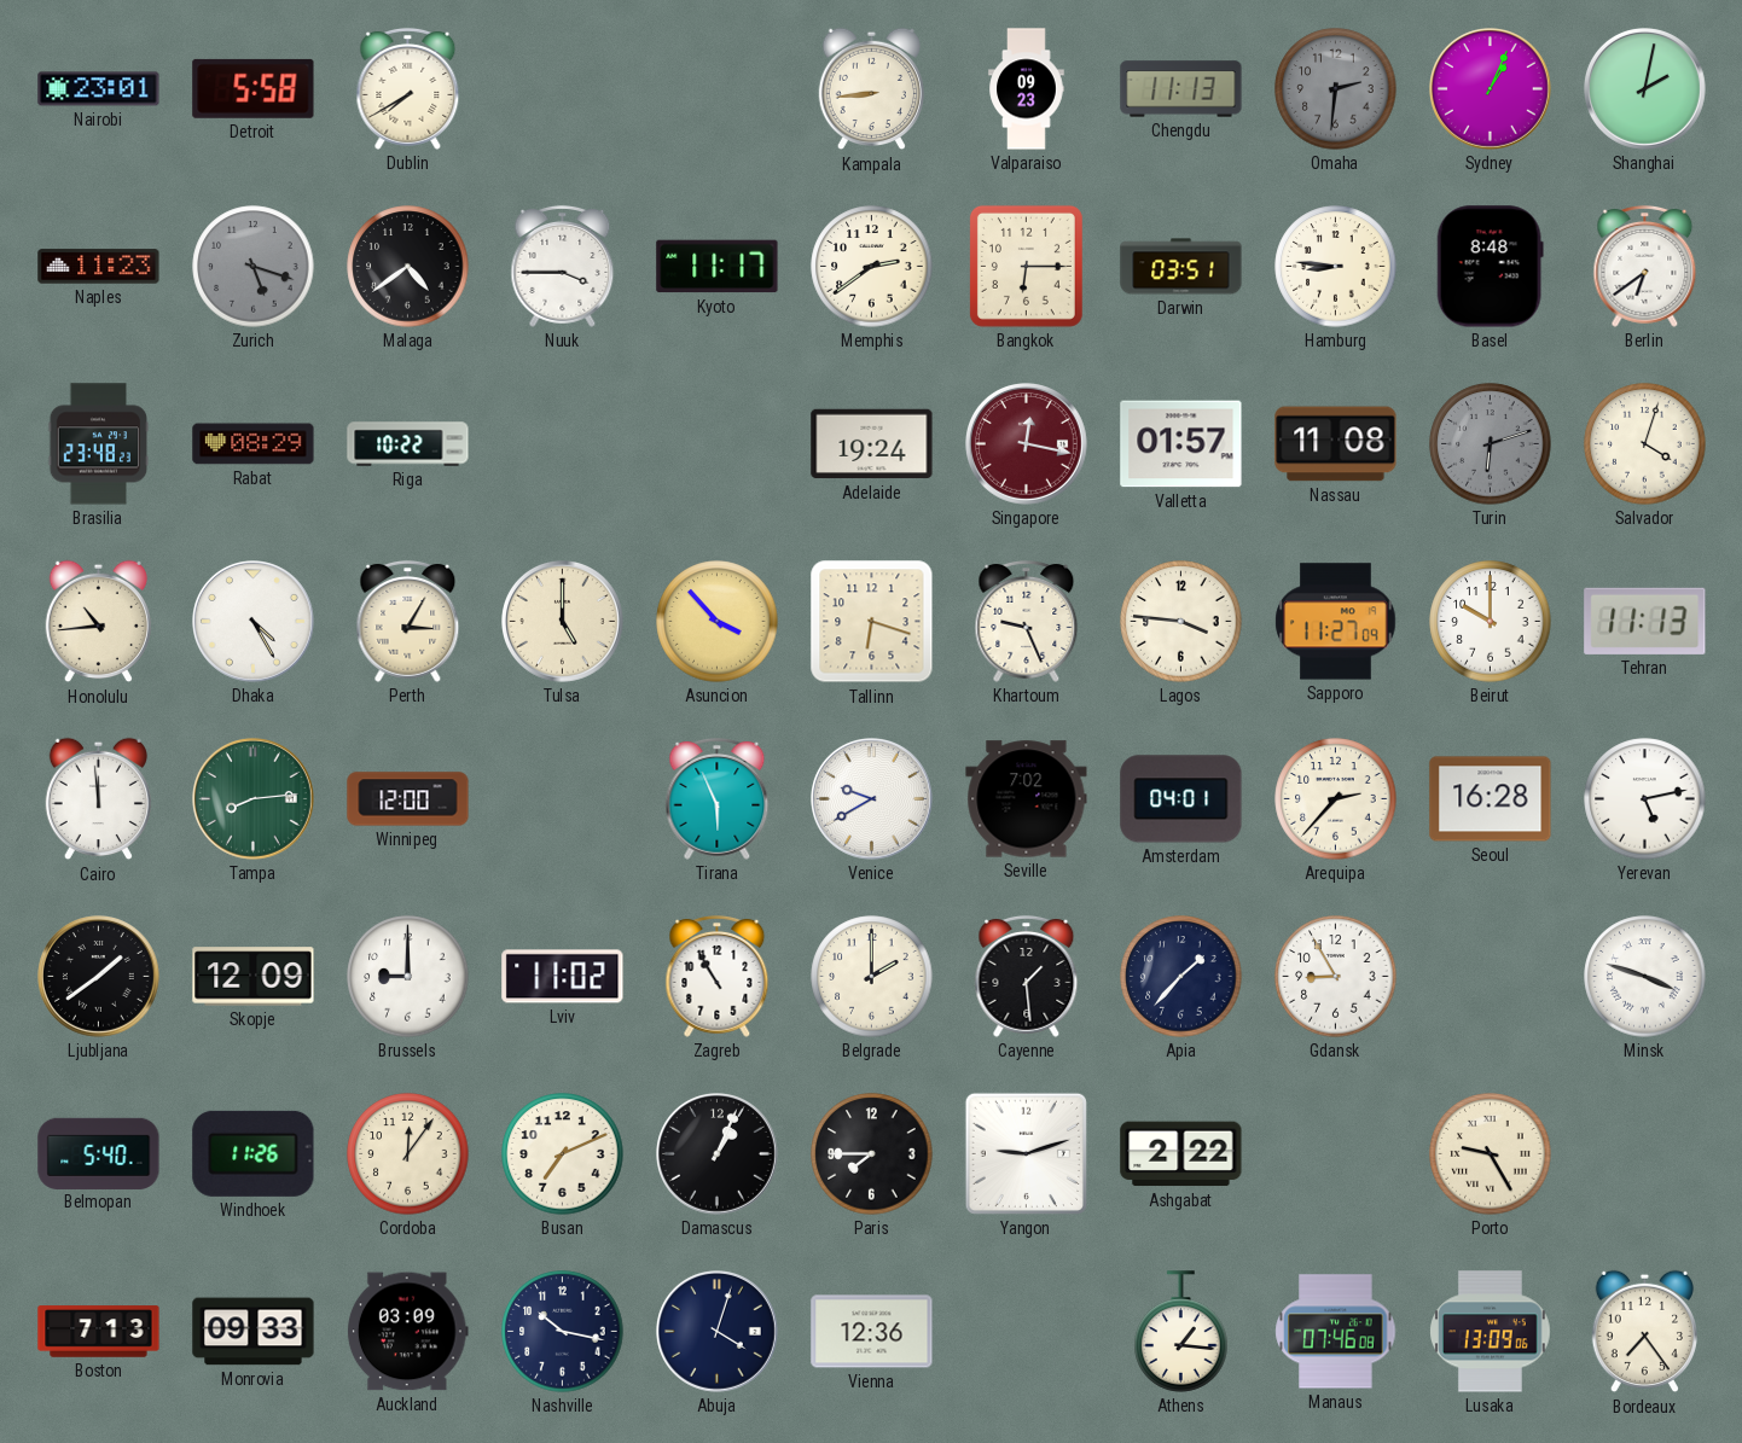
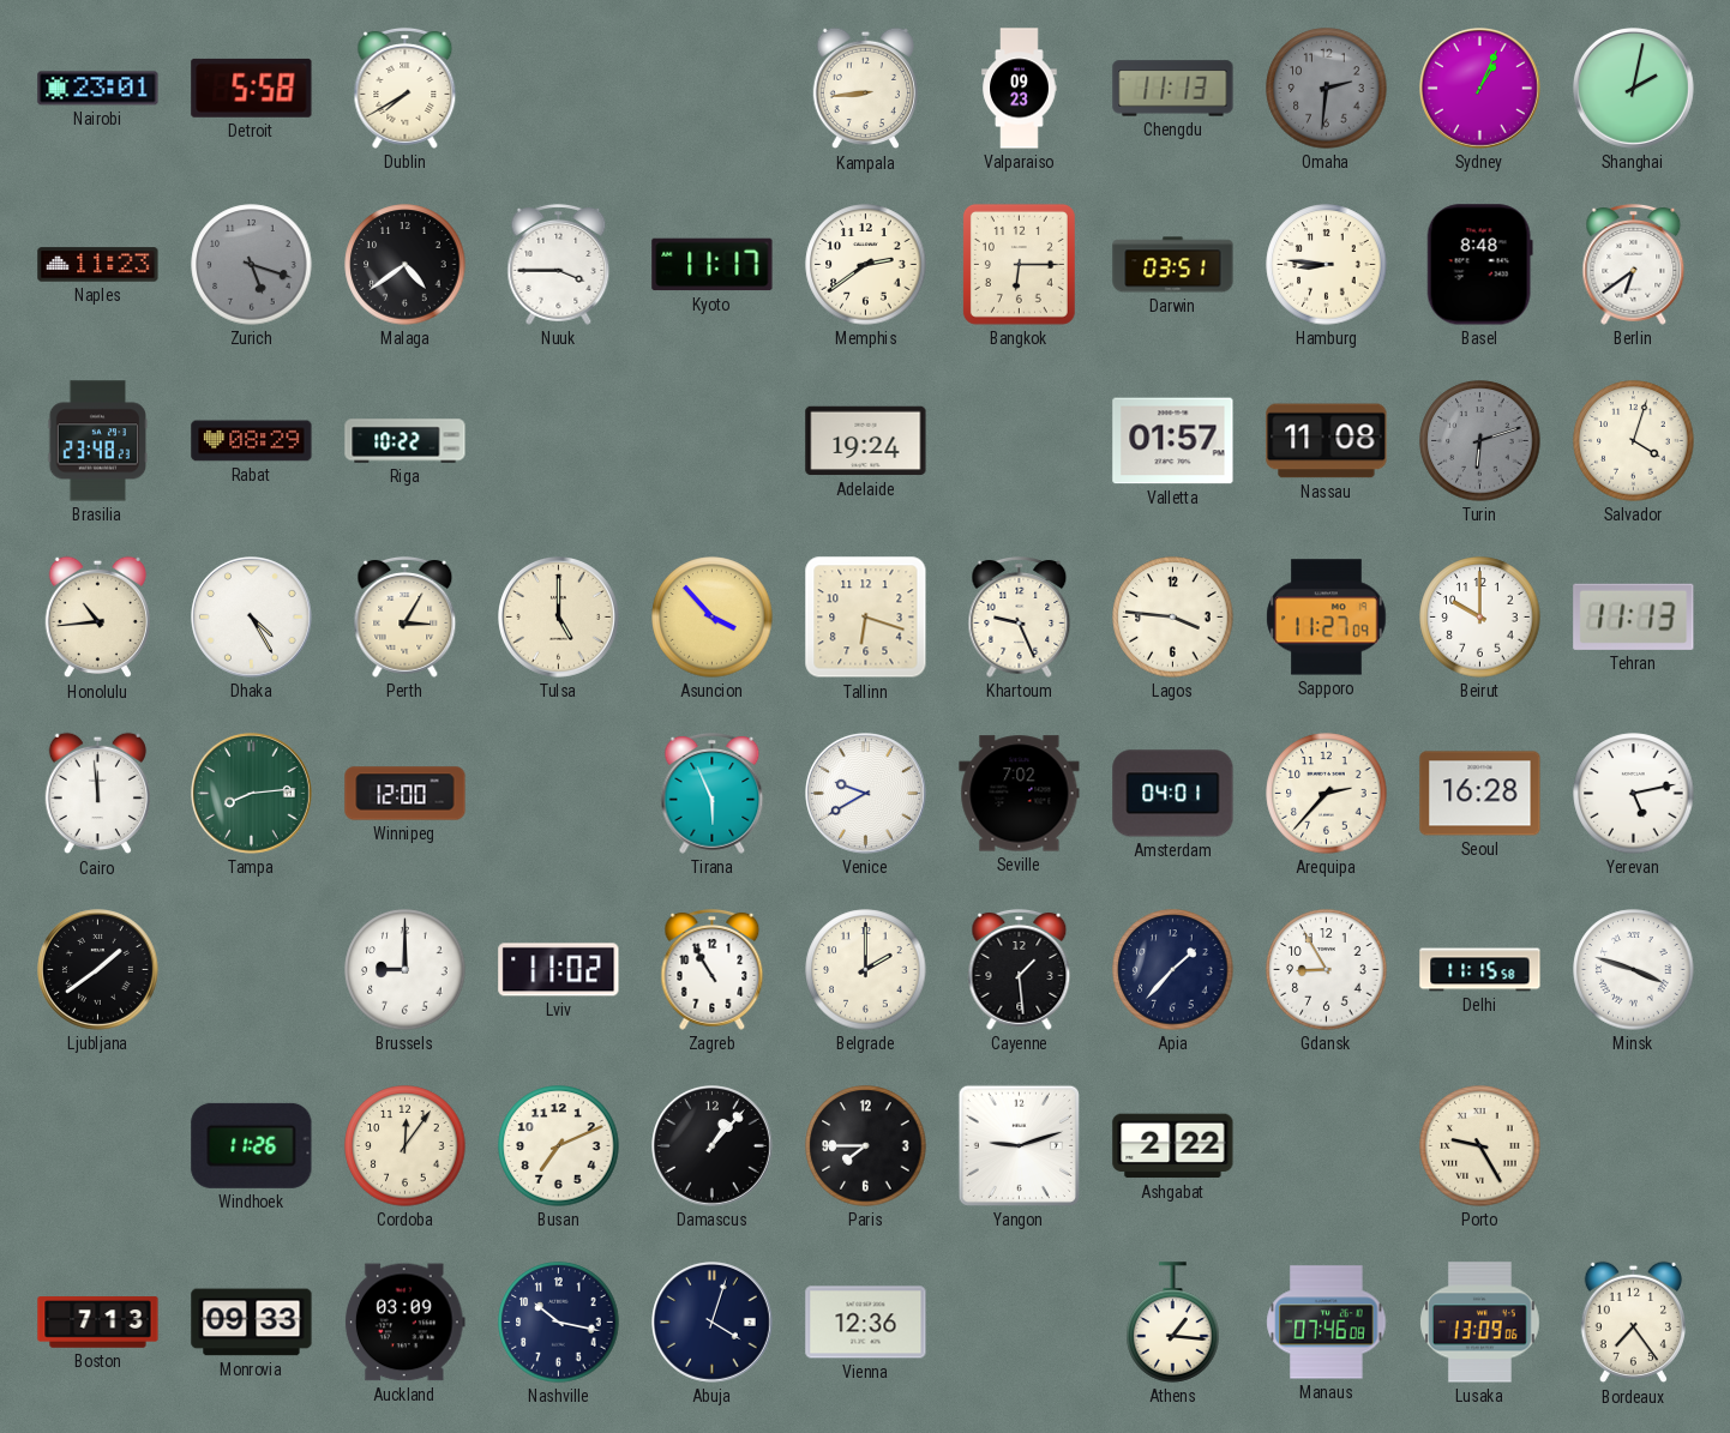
Singapore: 12:17 -> none (1027, 444)
Skopje: 12:09 -> none (254, 977)
Delhi: none -> 11:15 (1480, 970)
Belmopan: 5:40 -> none (99, 1153)
Damascus: 1:04 -> 1:07 (713, 1146)
